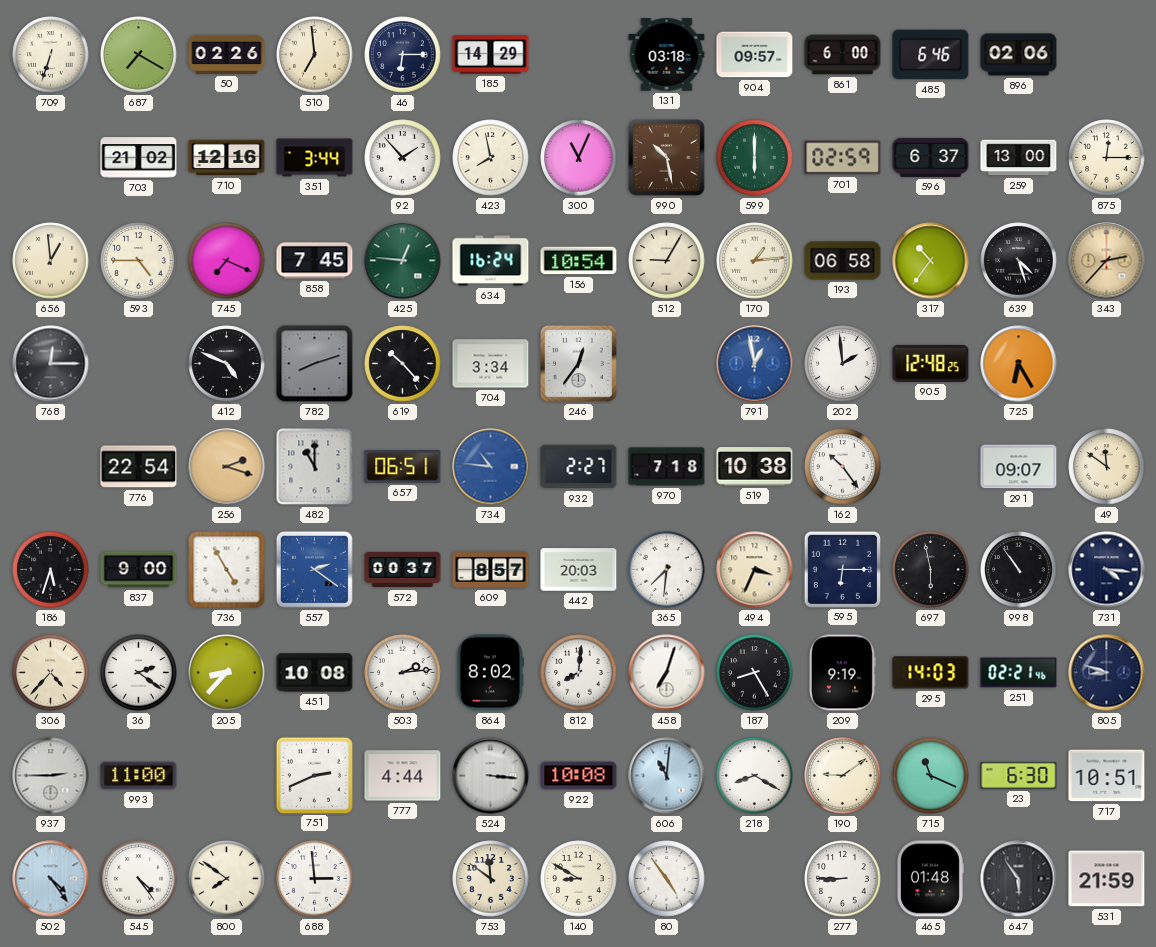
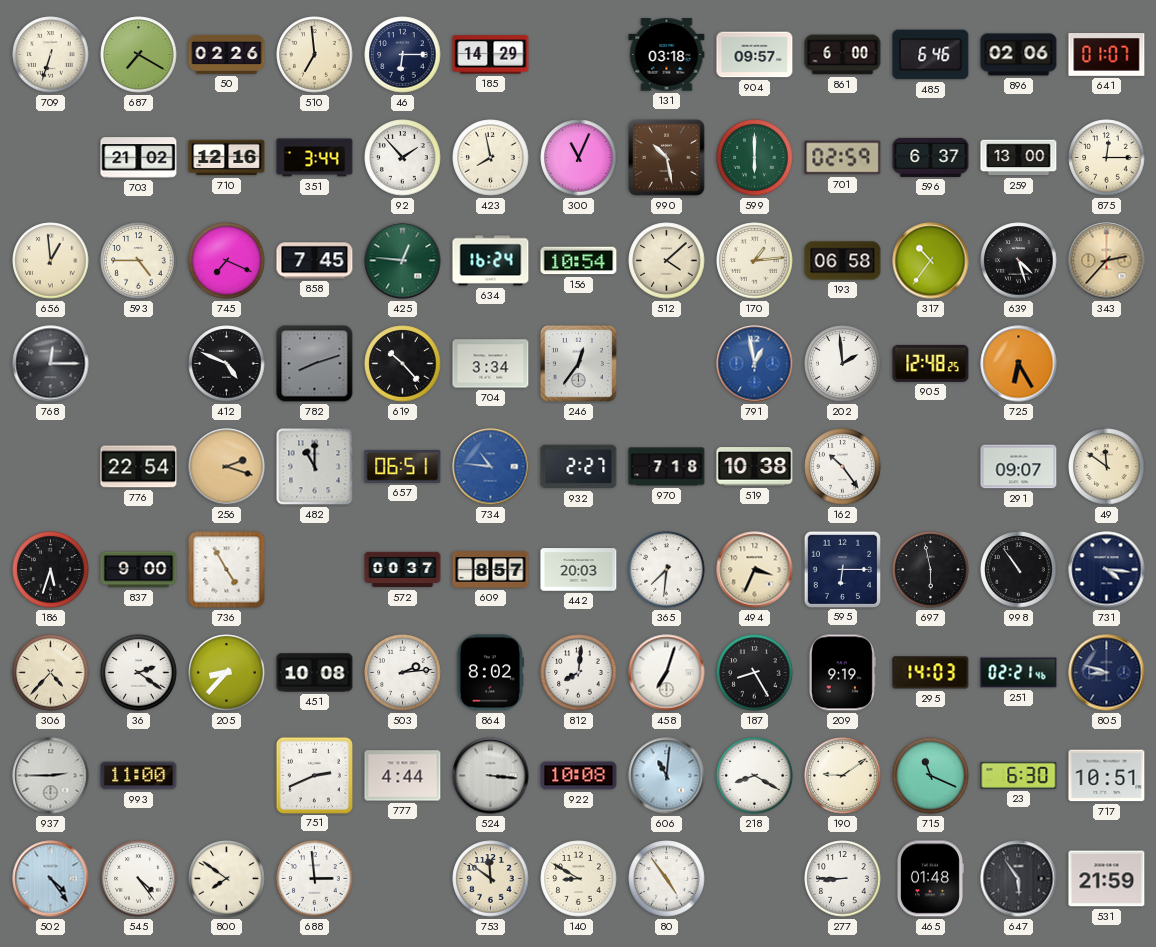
641: none -> 01:07 (1107, 55)
512: 9:05 -> 4:08 (667, 261)
557: 2:21 -> none (314, 569)
